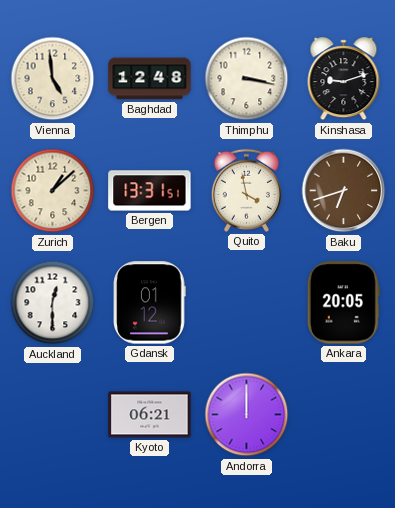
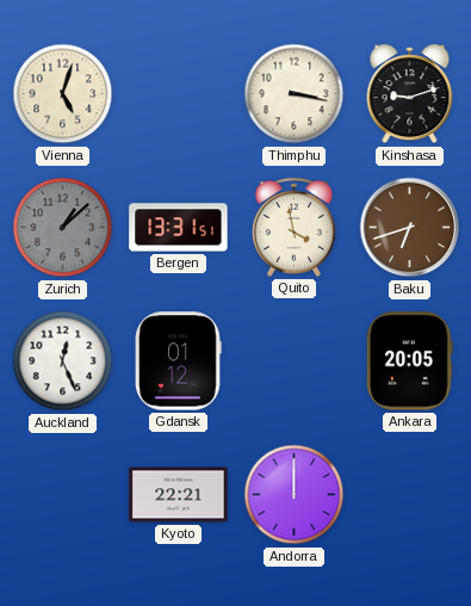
Vienna: 4:59 -> 5:03 (63, 94)
Baghdad: 12:48 -> none (150, 79)
Zurich dial: cream -> grey (63, 228)
Auckland: 12:30 -> 12:26 (63, 361)
Kyoto: 06:21 -> 22:21 (179, 495)
